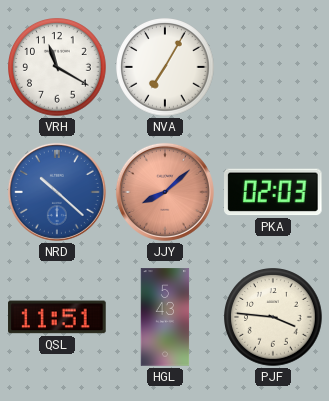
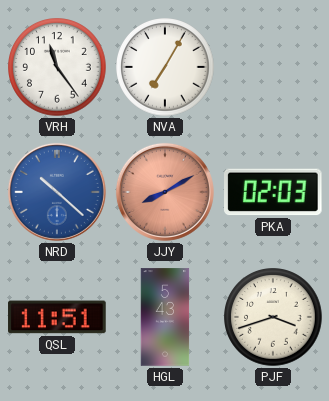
VRH: 11:20 -> 11:24 (57, 67)
JJY: 8:08 -> 8:10 (165, 192)
PJF: 3:46 -> 3:42 (273, 317)
